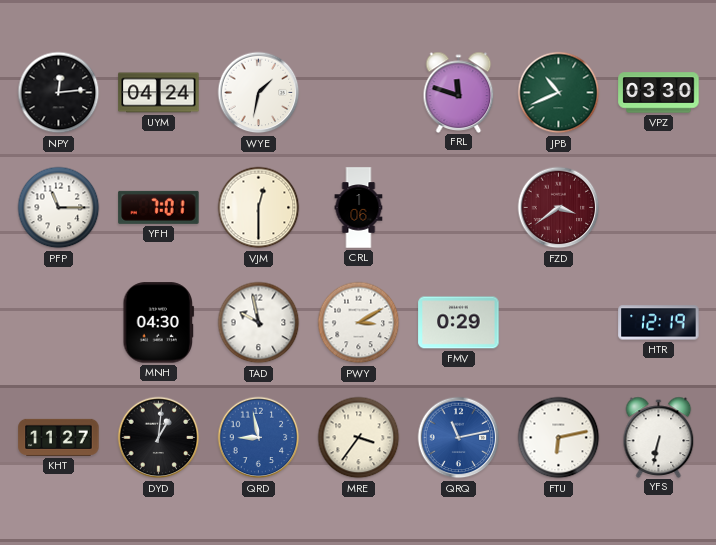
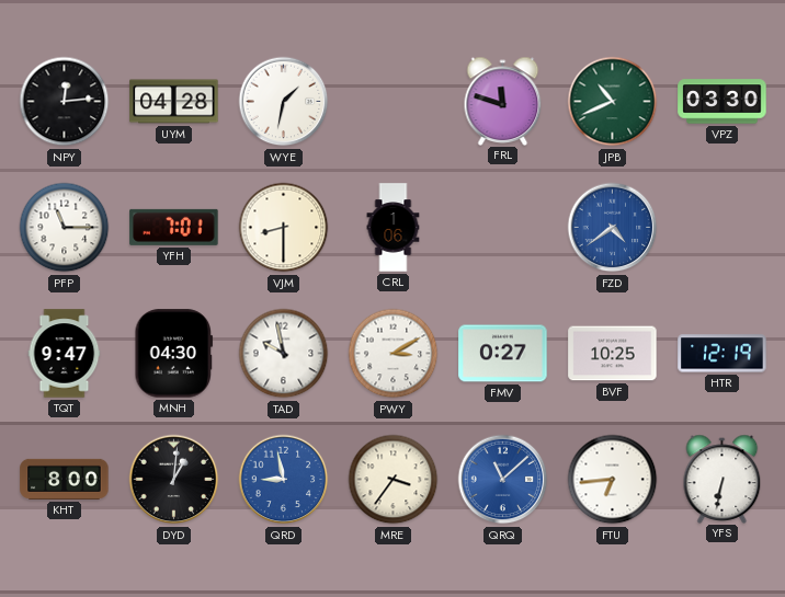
UYM: 04:24 -> 04:28 (174, 102)
VJM: 12:30 -> 8:30 (284, 228)
FZD: 3:39 -> 4:39 (613, 228)
FZD dial: burgundy -> blue (613, 228)
TQT: none -> 9:47 (65, 354)
FMV: 0:29 -> 0:27 (503, 354)
BVF: none -> 10:25 (613, 354)
KHT: 11:27 -> 8:00 (65, 479)
QRQ: 11:13 -> 11:08 (503, 480)
FTU: 6:13 -> 6:44 (613, 480)
